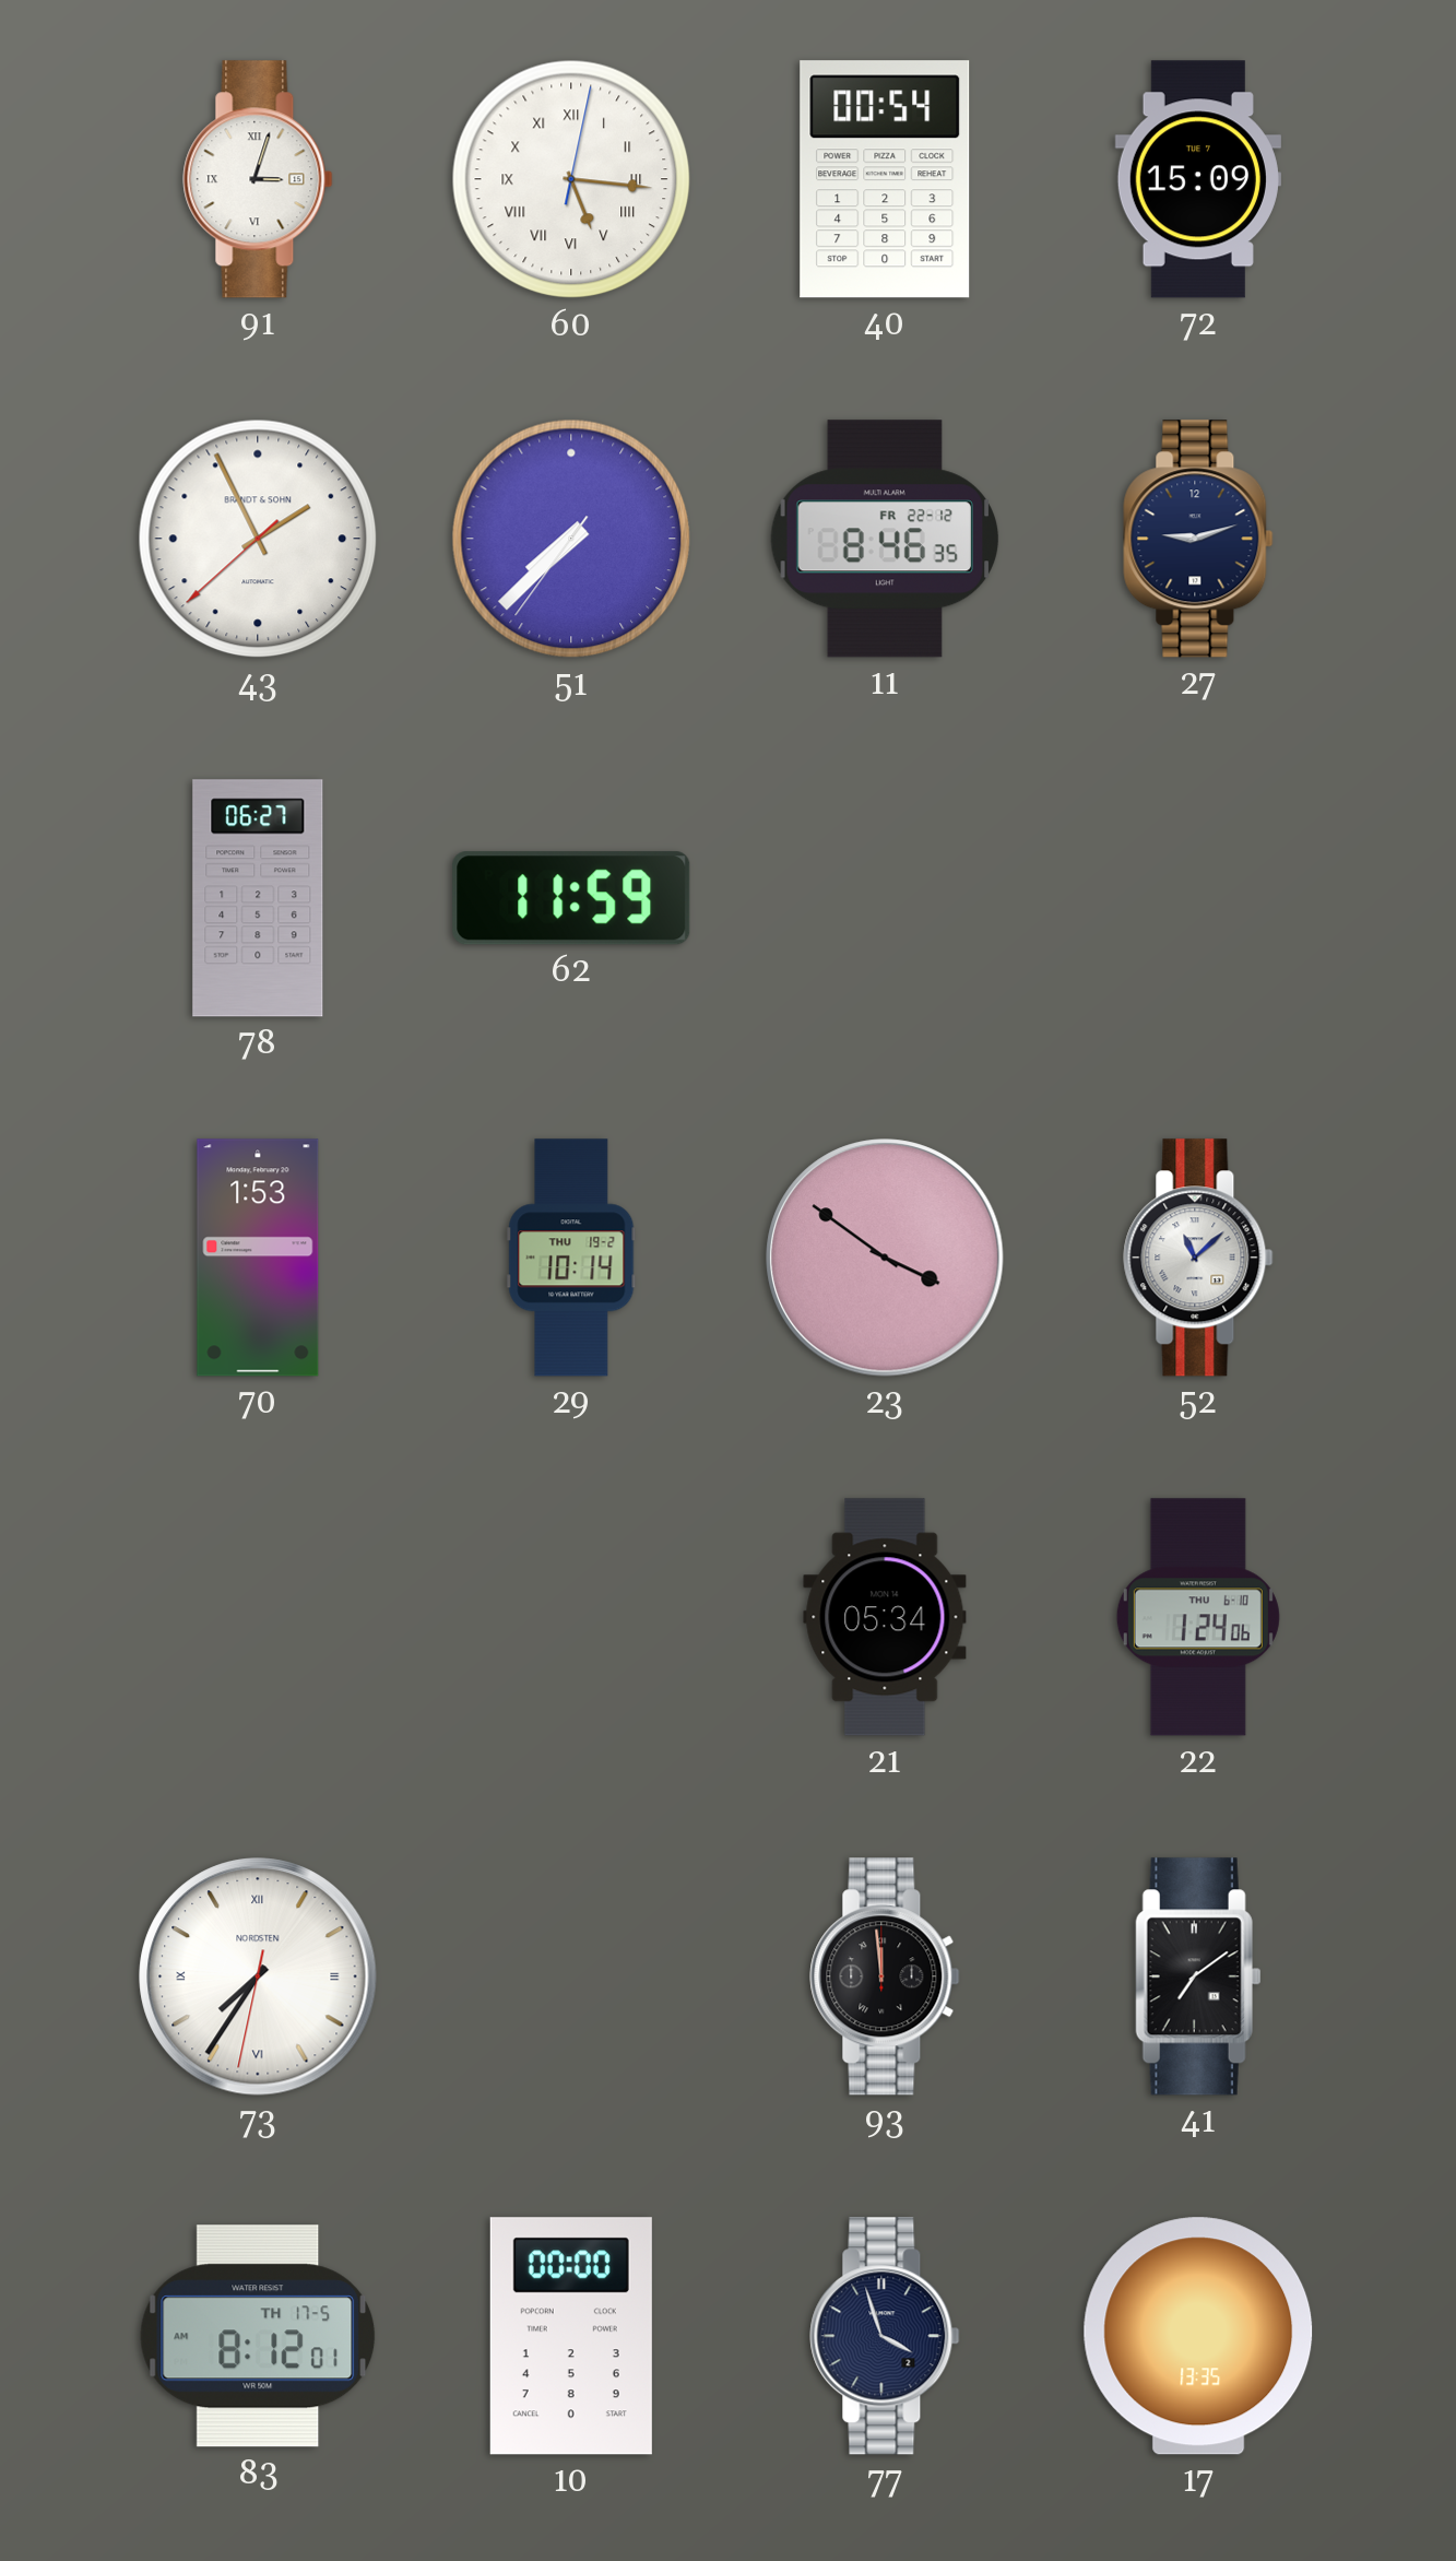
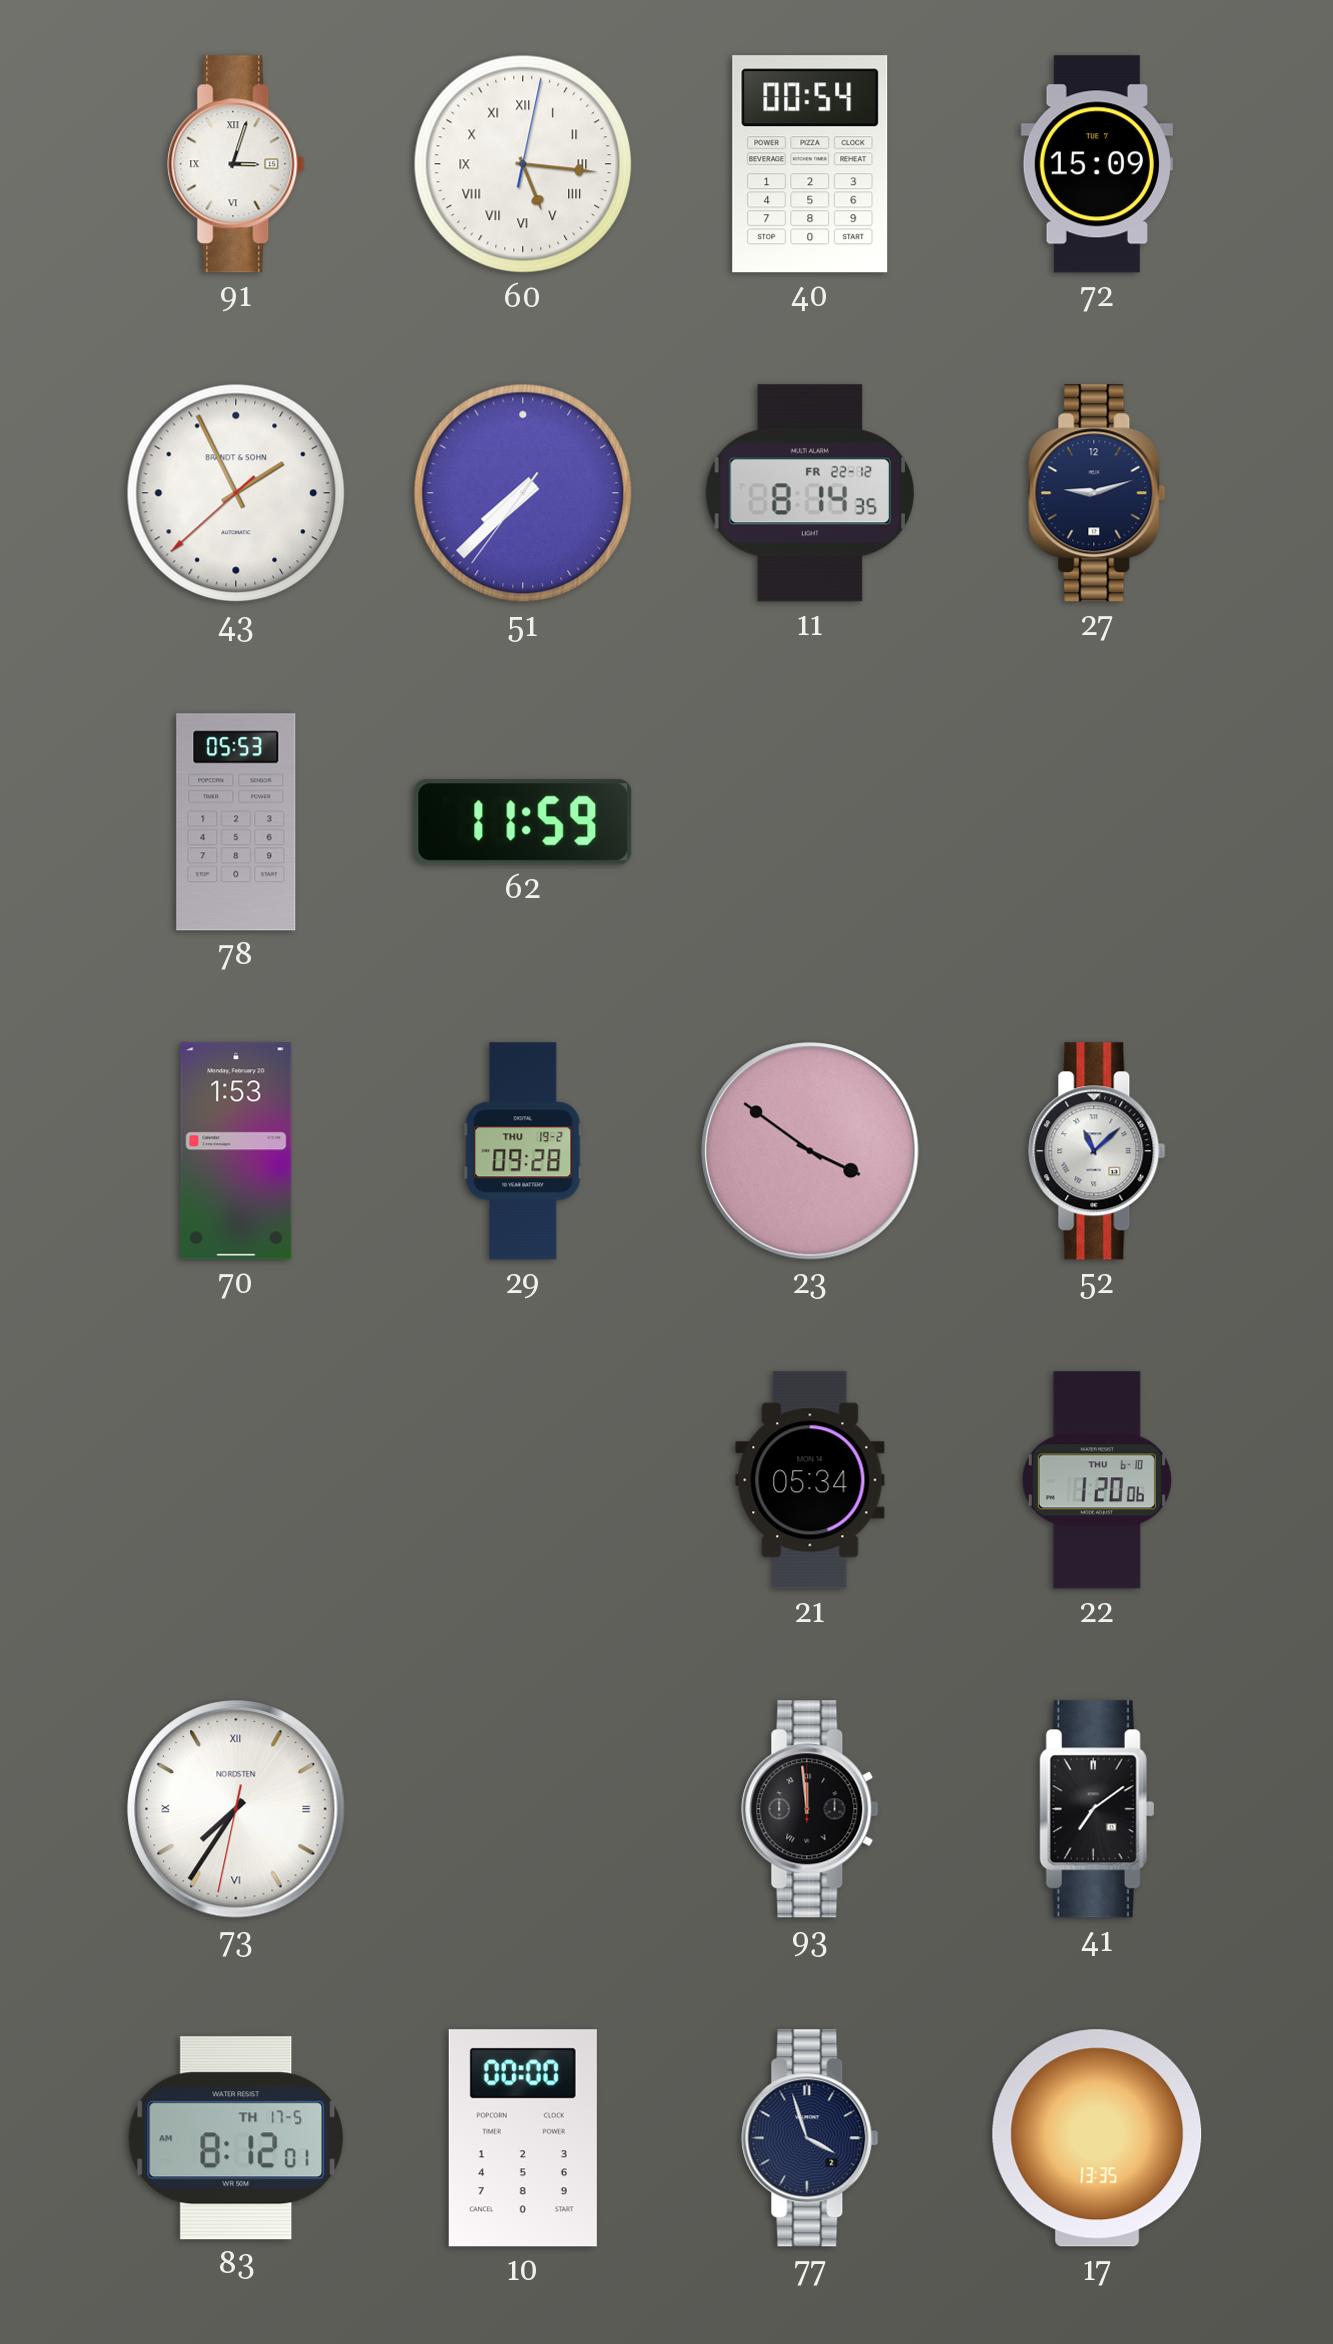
11: 8:46 -> 8:14 (810, 493)
78: 06:27 -> 05:53 (236, 822)
29: 10:14 -> 09:28 (523, 1151)
22: 1:24 -> 1:20 (1097, 1480)
